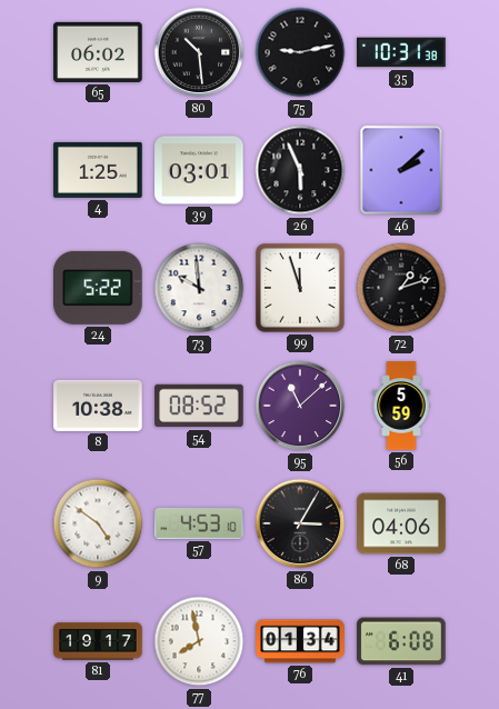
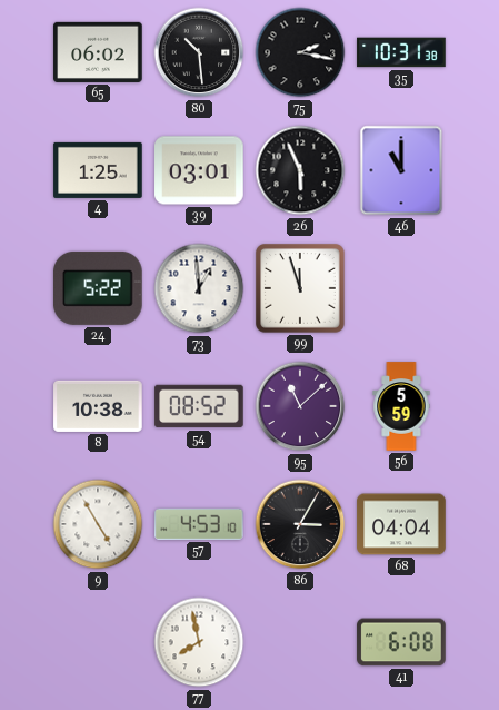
75: 9:13 -> 2:17 (300, 52)
46: 2:08 -> 11:00 (401, 170)
73: 9:59 -> 12:59 (199, 288)
72: 1:12 -> none (401, 288)
9: 4:51 -> 4:55 (98, 524)
68: 04:06 -> 04:04 (401, 524)
81: 19:17 -> none (98, 641)
76: 01:34 -> none (300, 641)
